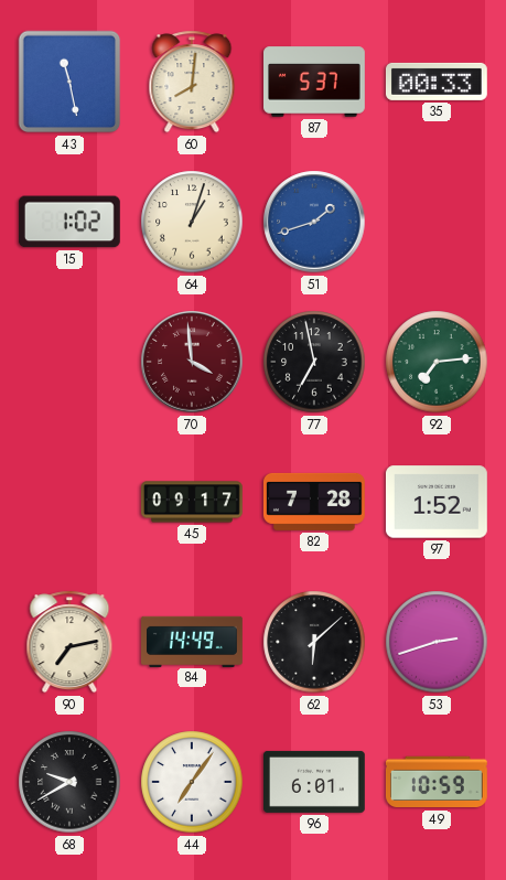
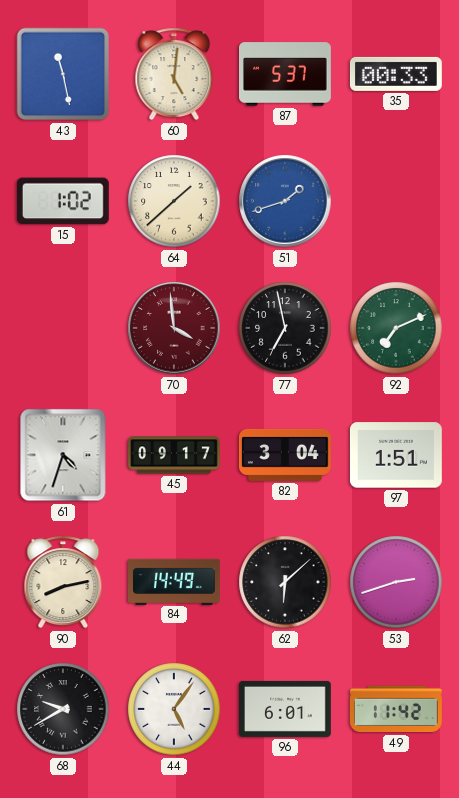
60: 8:01 -> 5:01 (174, 74)
64: 1:03 -> 1:38 (174, 201)
92: 7:14 -> 7:11 (396, 328)
61: none -> 4:33 (63, 455)
82: 7:28 -> 3:04 (285, 455)
97: 1:52 -> 1:51 (396, 455)
90: 7:13 -> 8:13 (63, 582)
44: 7:06 -> 5:06 (174, 709)
49: 10:59 -> 11:42 (396, 709)
